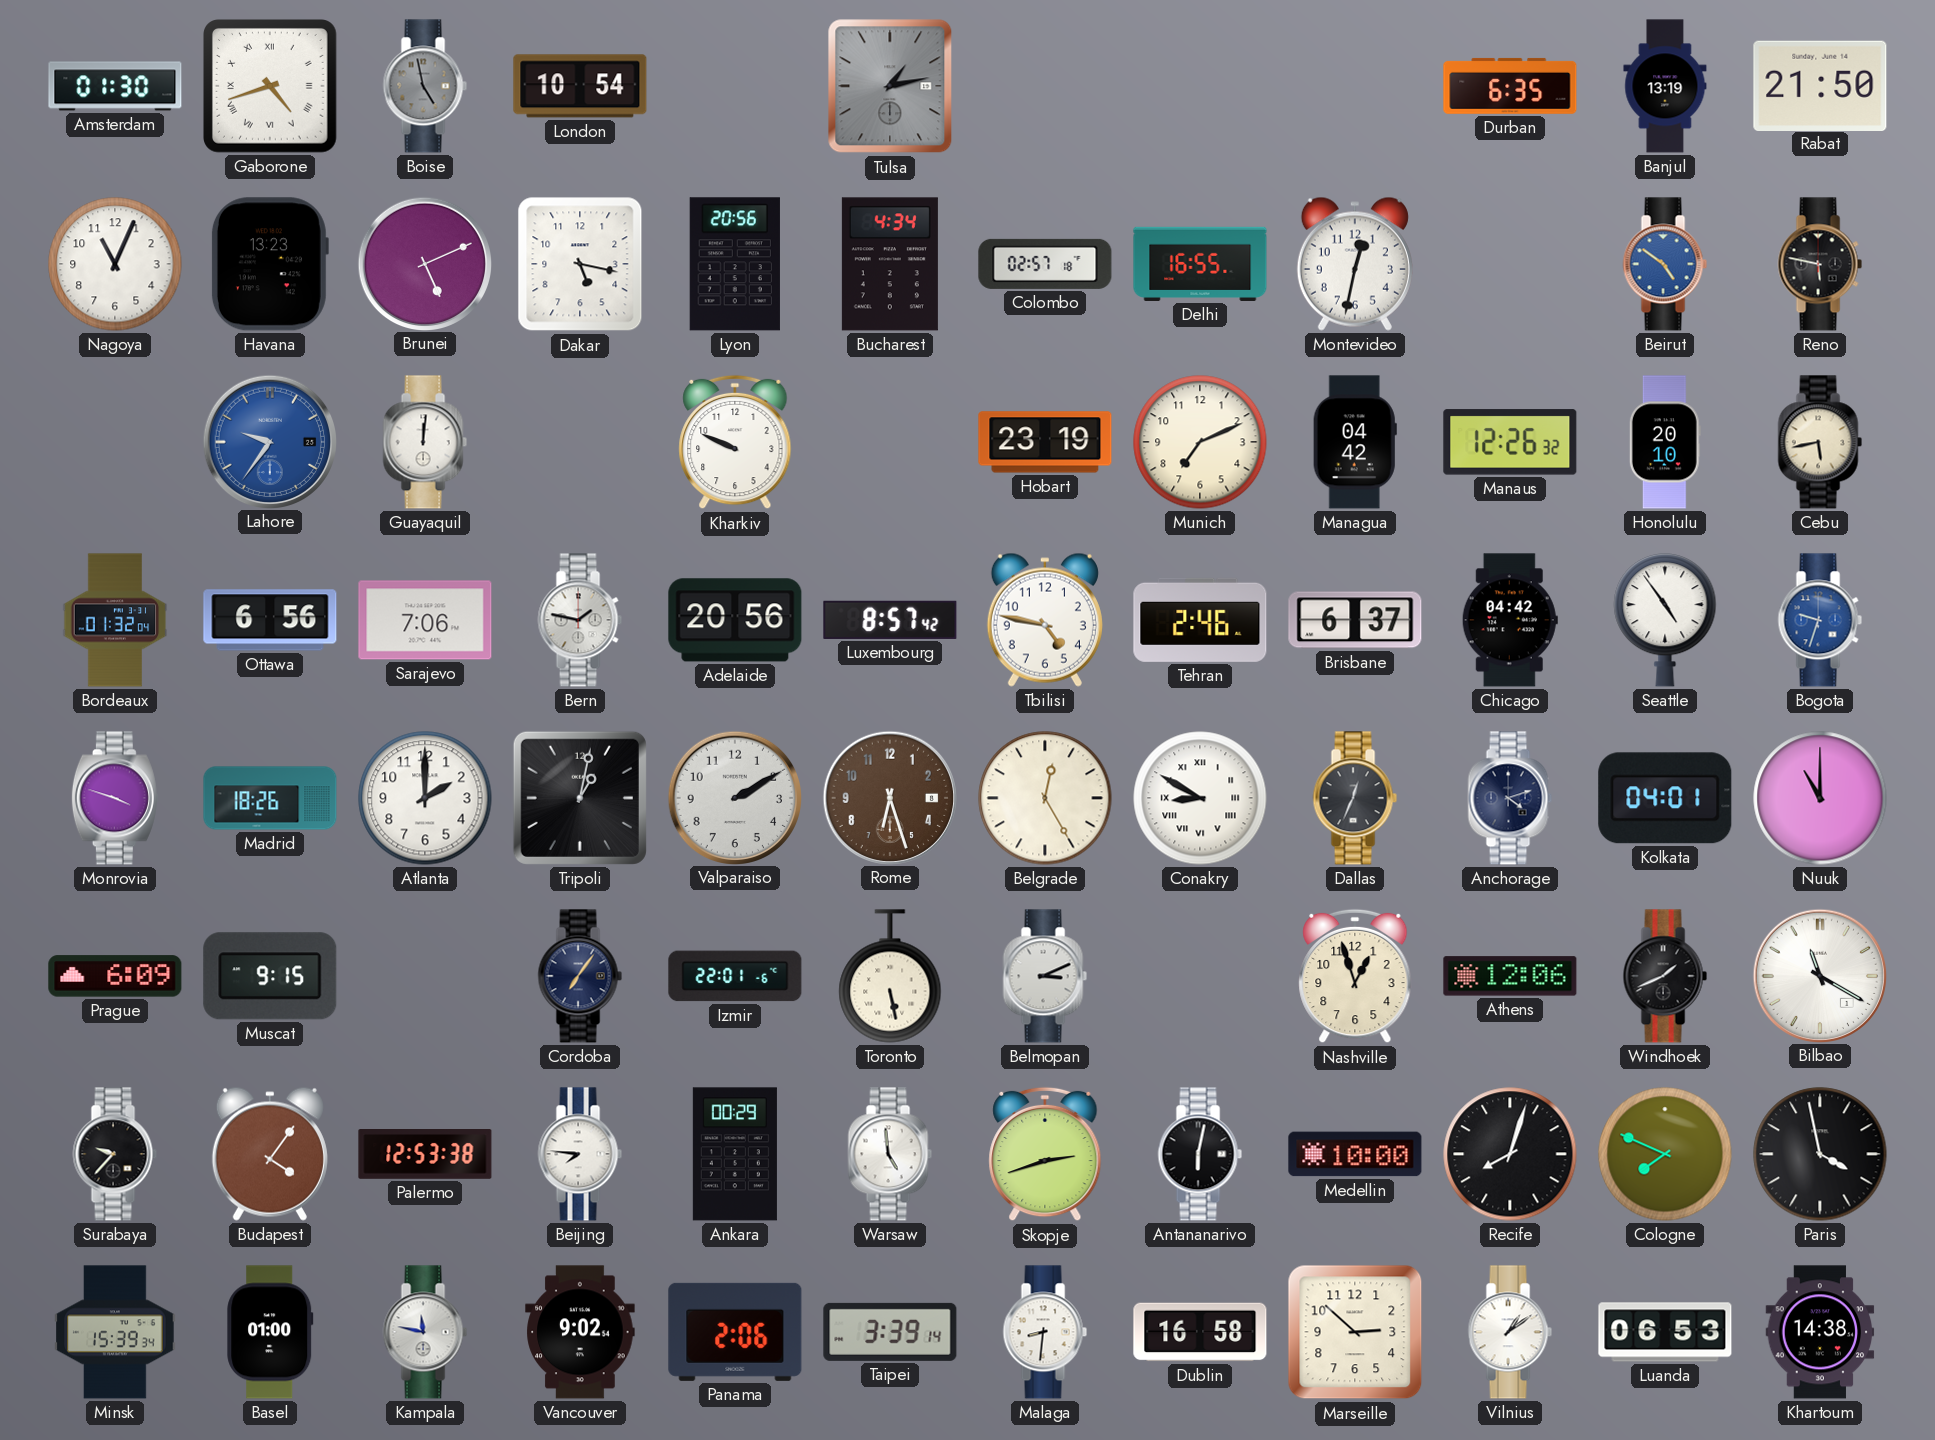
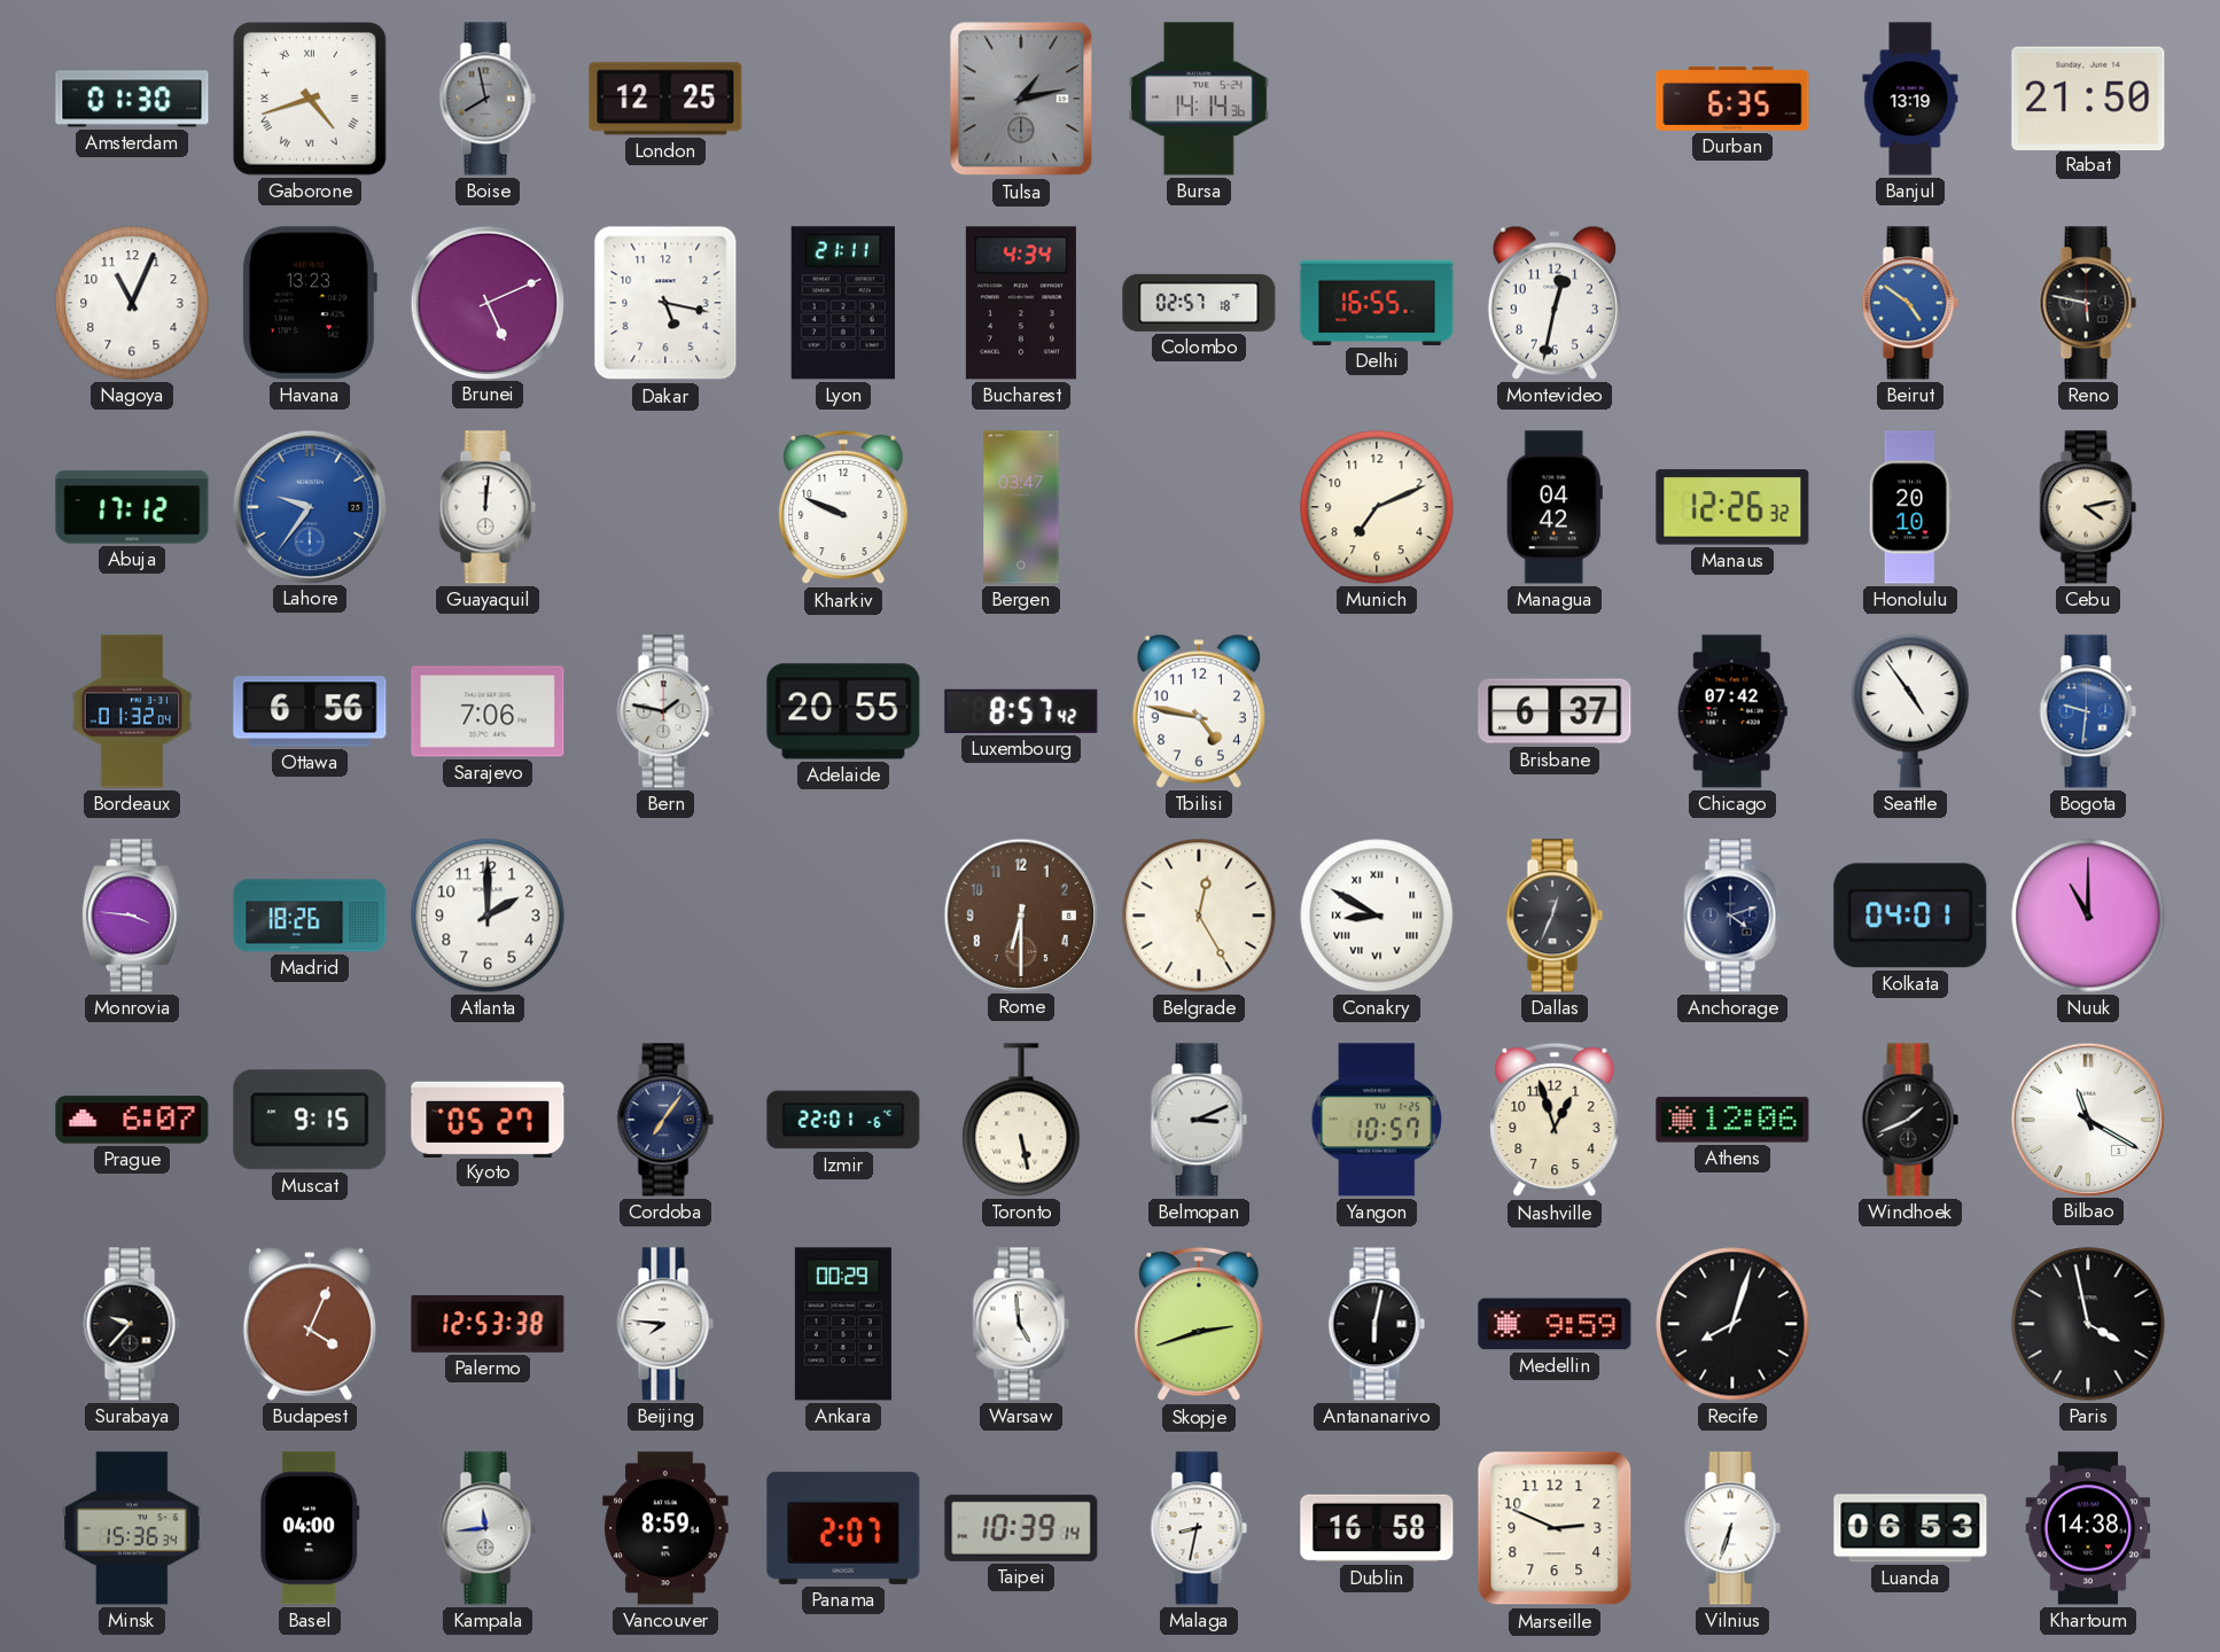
Boise: 4:58 -> 7:58 (488, 99)
London: 10:54 -> 12:25 (665, 99)
Bursa: none -> 14:14 (1199, 99)
Lyon: 20:56 -> 21:11 (843, 303)
Abuja: none -> 17:12 (132, 507)
Bergen: none -> 03:47 (1021, 507)
Hobart: 23:19 -> none (1045, 442)
Cebu: 5:43 -> 4:13 (2088, 507)
Adelaide: 20:56 -> 20:55 (843, 711)
Tehran: 2:46 -> none (1200, 620)
Chicago: 04:42 -> 07:42 (1732, 711)
Bogota: 9:33 -> 9:31 (2088, 711)
Monrovia: 3:48 -> 3:46 (132, 915)
Tripoli: 1:02 -> none (580, 798)
Valparaiso: 2:10 -> none (734, 797)
Rome: 6:27 -> 6:30 (1020, 914)
Prague: 6:09 -> 6:07 (132, 1120)
Kyoto: none -> 05:27 (488, 1119)
Yangon: none -> 10:57 (1377, 1120)
Budapest: 4:06 -> 4:04 (310, 1324)
Medellin: 10:00 -> 9:59 (1555, 1324)
Cologne: 7:49 -> none (1665, 1154)
Minsk: 15:39 -> 15:36 (132, 1528)
Basel: 01:00 -> 04:00 (310, 1528)
Kampala: 11:47 -> 11:44 (488, 1528)
Vancouver: 9:02 -> 8:59 (665, 1528)
Panama: 2:06 -> 2:07 (843, 1528)
Taipei: 3:39 -> 10:39 (1021, 1528)
Malaga: 8:31 -> 8:32 (1199, 1528)
Marseille: 2:52 -> 2:49 (1555, 1528)
Vilnius: 1:09 -> 6:33 (1732, 1528)
